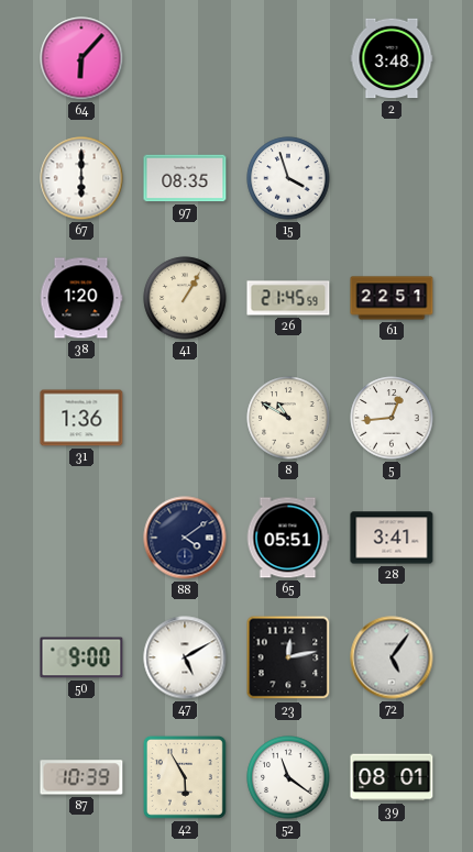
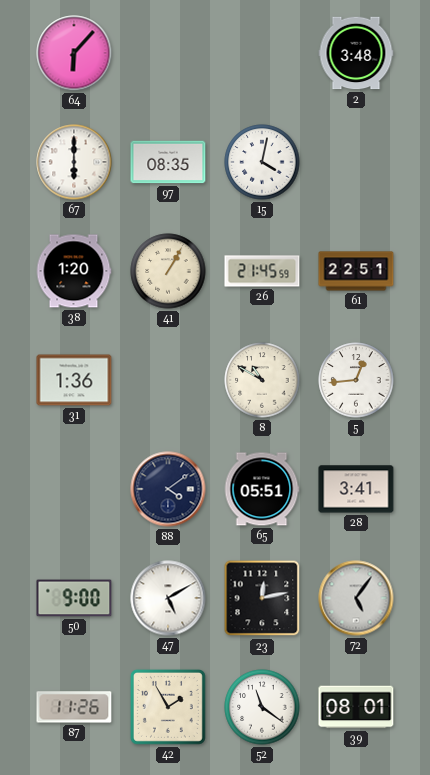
15: 3:57 -> 4:02 (262, 162)
87: 10:39 -> 11:26 (74, 707)
42: 5:55 -> 1:55 (168, 707)
